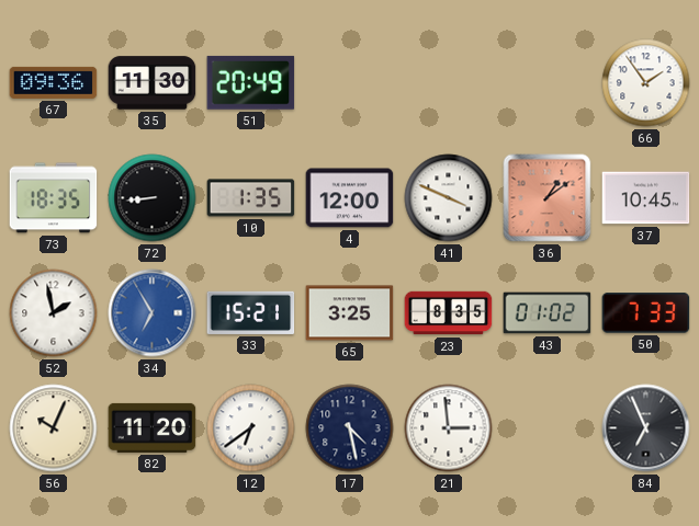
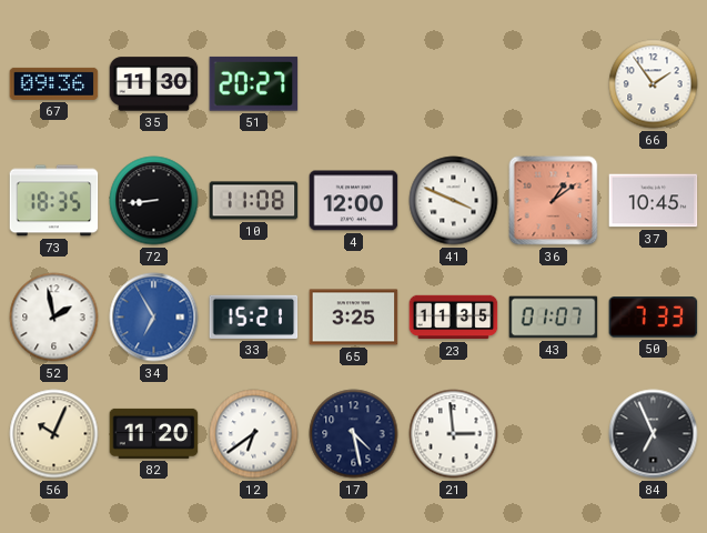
51: 20:49 -> 20:27 (254, 83)
10: 1:35 -> 11:08 (254, 201)
23: 8:35 -> 11:35 (454, 318)
43: 01:02 -> 01:07 (554, 318)
